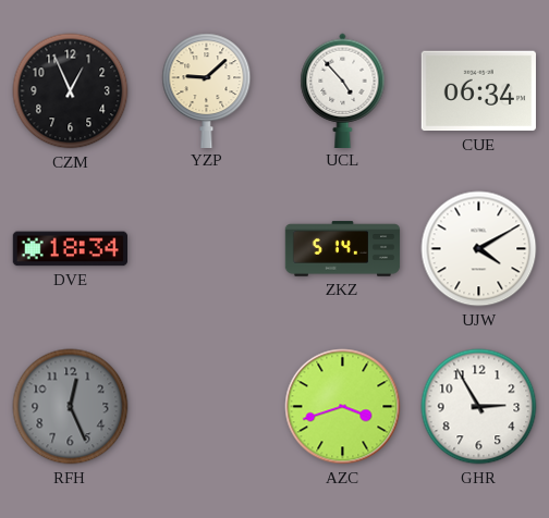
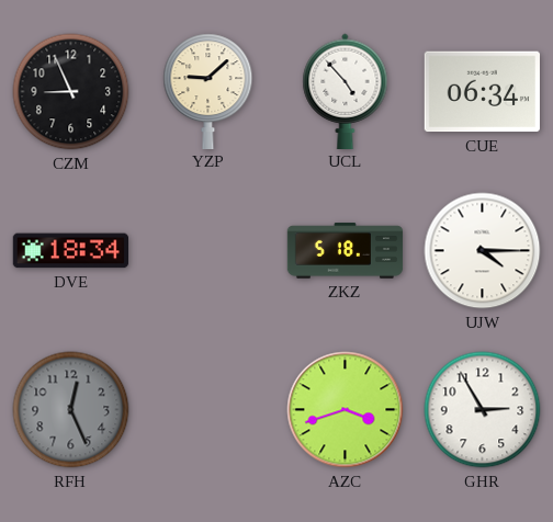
CZM: 12:56 -> 8:56 (71, 92)
ZKZ: 5:14 -> 5:18 (346, 251)
UJW: 4:10 -> 4:15 (483, 251)
